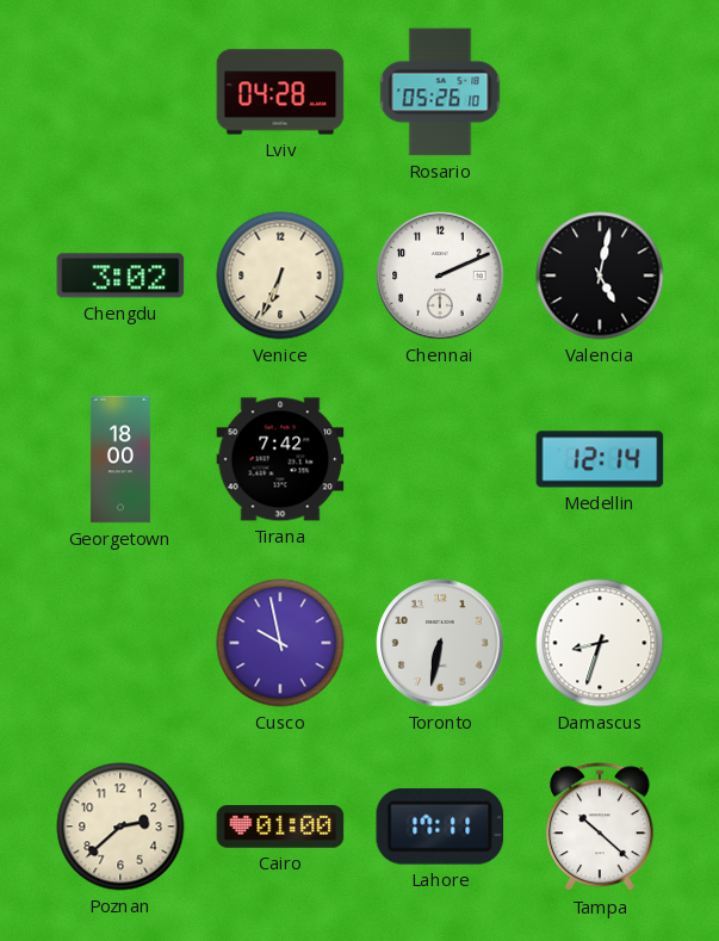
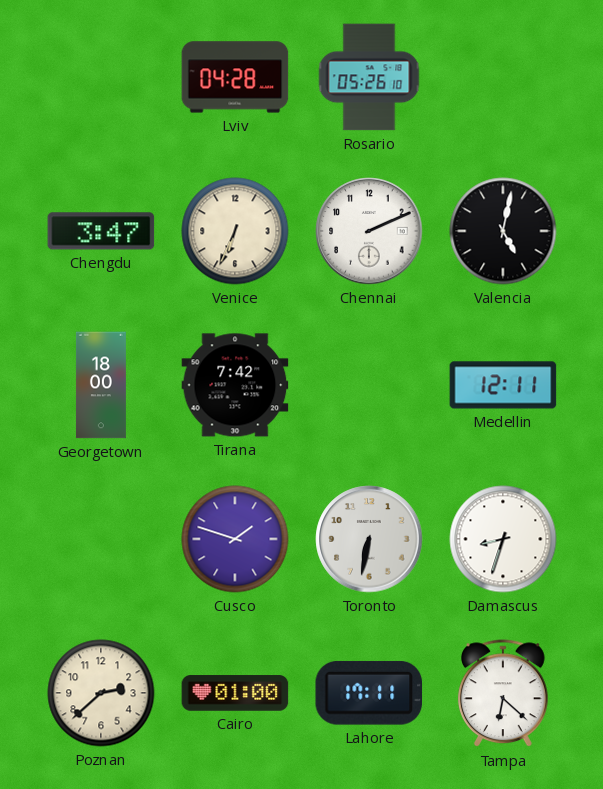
Chengdu: 3:02 -> 3:47 (101, 231)
Medellin: 12:14 -> 12:11 (503, 385)
Cusco: 9:58 -> 1:48 (235, 539)
Tampa: 10:22 -> 6:22 (503, 694)
